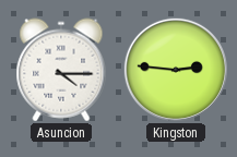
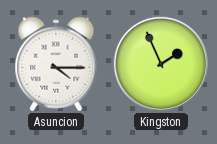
Kingston: 2:46 -> 1:56 (161, 64)
